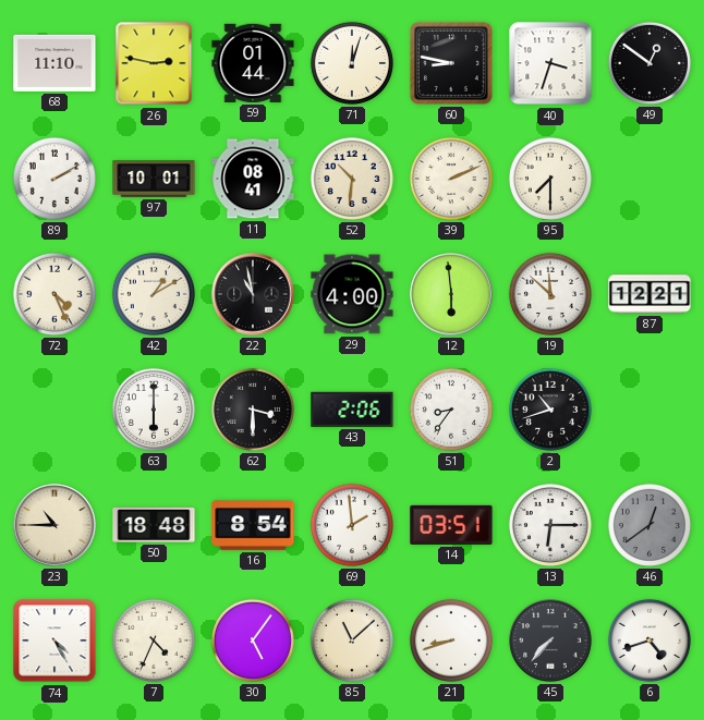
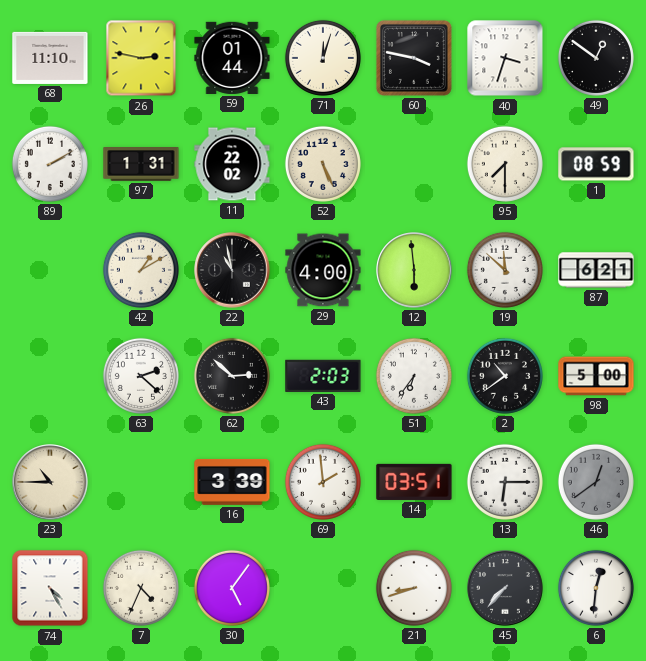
60: 8:47 -> 3:47 (414, 58)
97: 10:01 -> 1:31 (141, 165)
11: 08:41 -> 22:02 (232, 164)
52: 10:31 -> 5:26 (323, 164)
39: 2:11 -> none (451, 179)
1: none -> 08:59 (596, 164)
72: 4:26 -> none (54, 294)
87: 12:21 -> 6:21 (596, 270)
63: 6:00 -> 2:22 (141, 376)
62: 3:30 -> 2:52 (232, 376)
43: 2:06 -> 2:03 (323, 376)
51: 8:36 -> 6:36 (414, 376)
2: 10:42 -> 10:39 (505, 376)
98: none -> 5:00 (596, 376)
50: 18:48 -> none (154, 525)
16: 8:54 -> 3:39 (232, 482)
85: 11:08 -> none (352, 640)
6: 4:42 -> 12:31 (596, 588)
